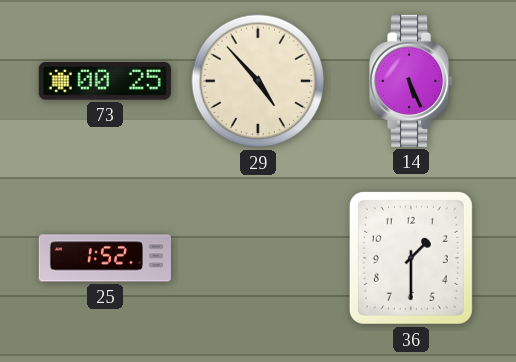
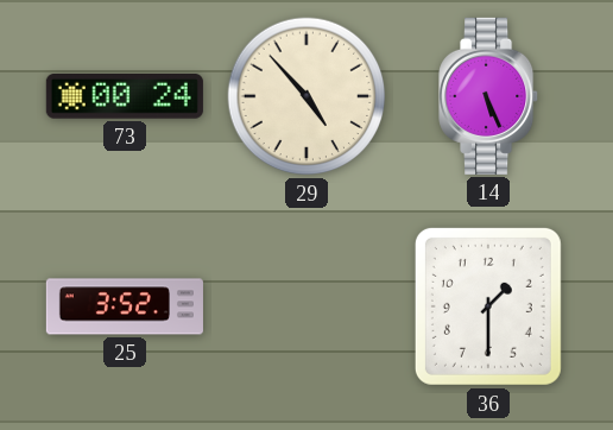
73: 00:25 -> 00:24 (125, 97)
25: 1:52 -> 3:52 (125, 306)
